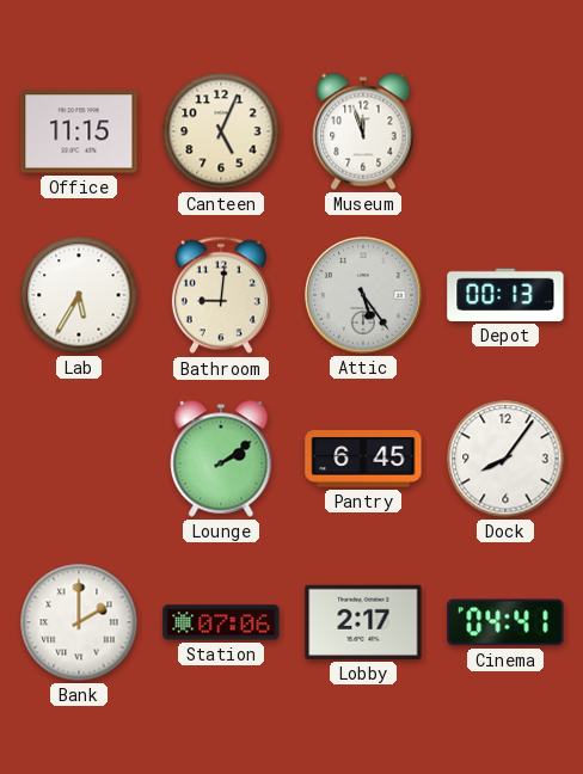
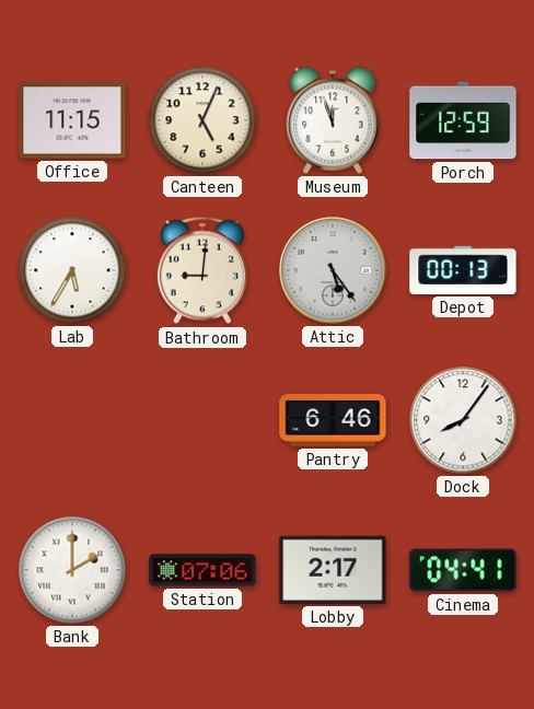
Porch: none -> 12:59 (463, 120)
Lounge: 2:09 -> none (221, 459)
Pantry: 6:45 -> 6:46 (333, 420)
